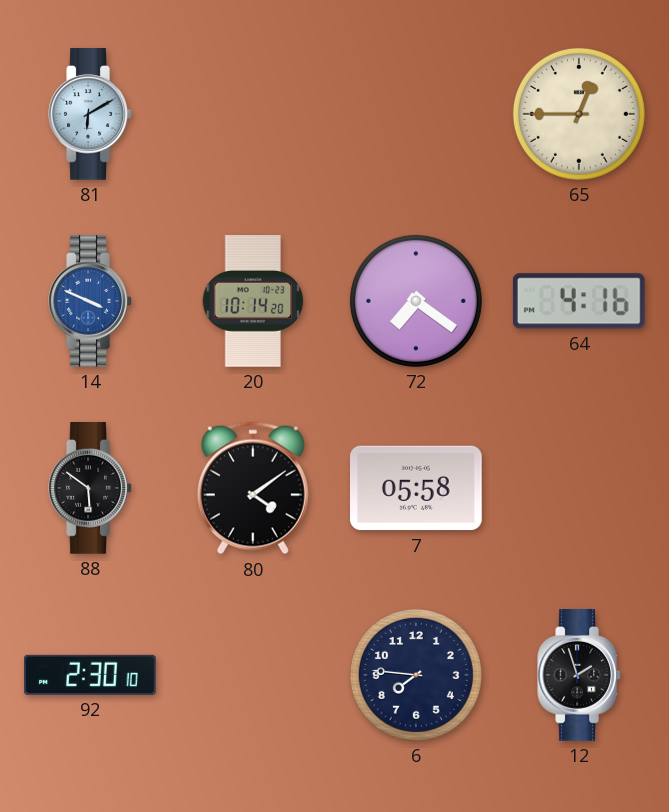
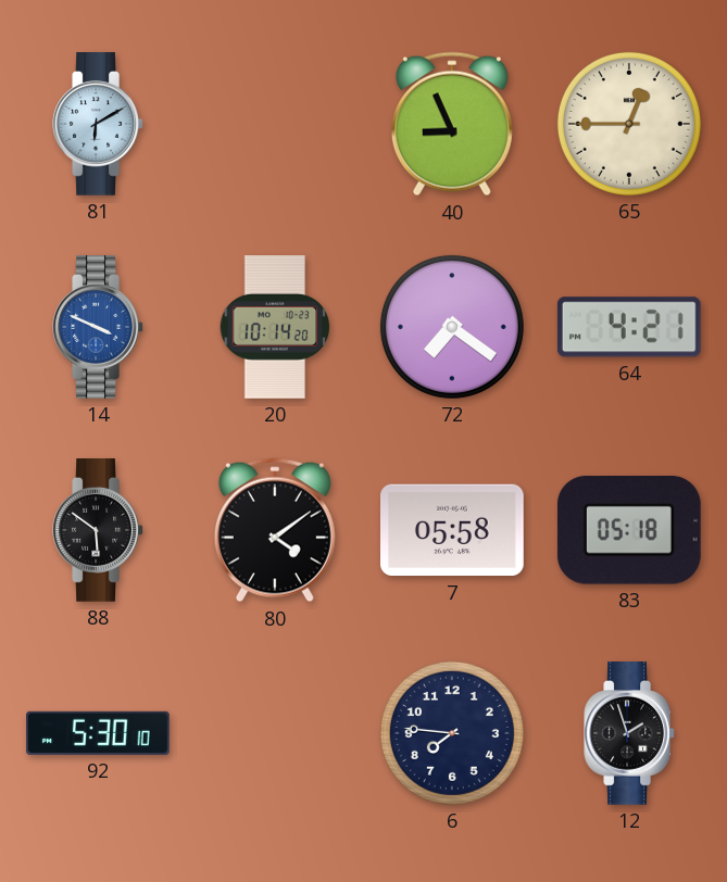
40: none -> 8:56 (452, 124)
64: 4:16 -> 4:21 (629, 327)
83: none -> 05:18 (629, 531)
92: 2:30 -> 5:30 (99, 733)
